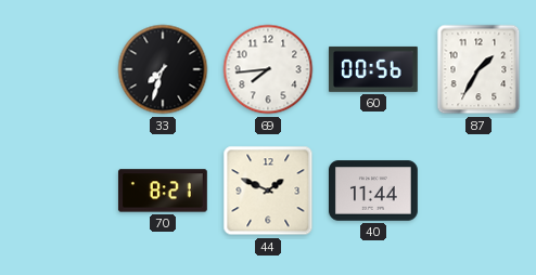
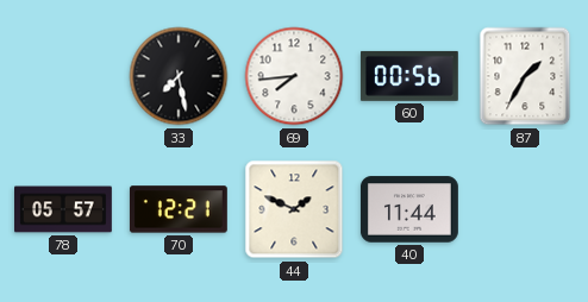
33: 7:33 -> 7:28 (179, 76)
78: none -> 05:57 (64, 209)
70: 8:21 -> 12:21 (179, 209)
